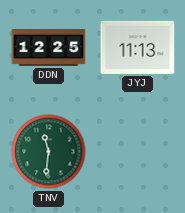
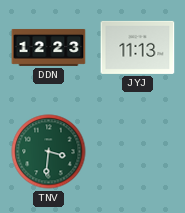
DDN: 12:25 -> 12:23 (49, 47)
TNV: 11:31 -> 3:31 (49, 152)
